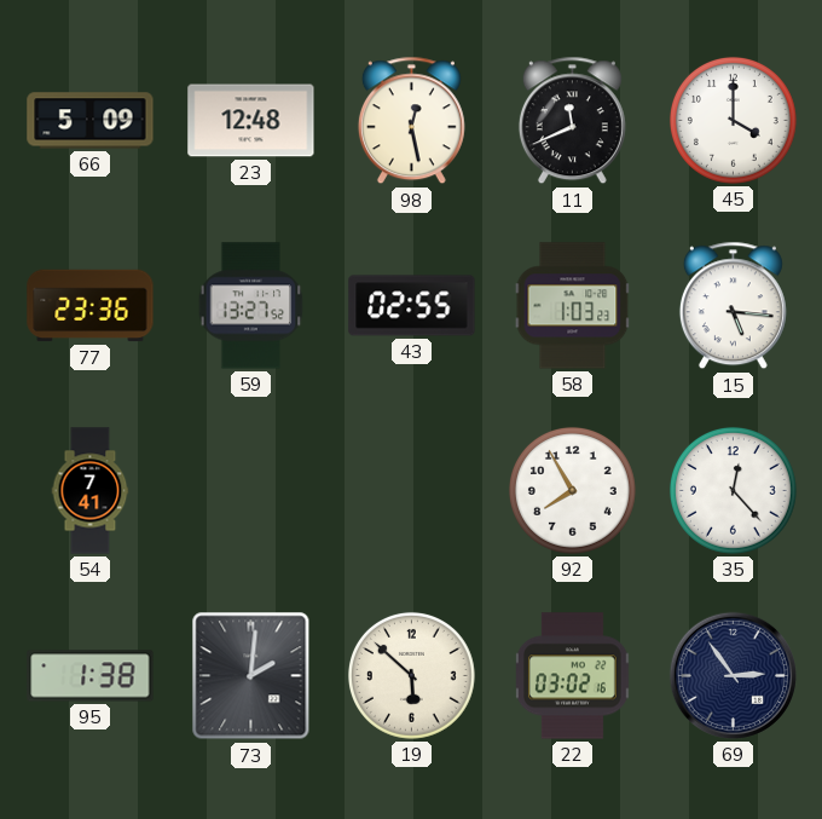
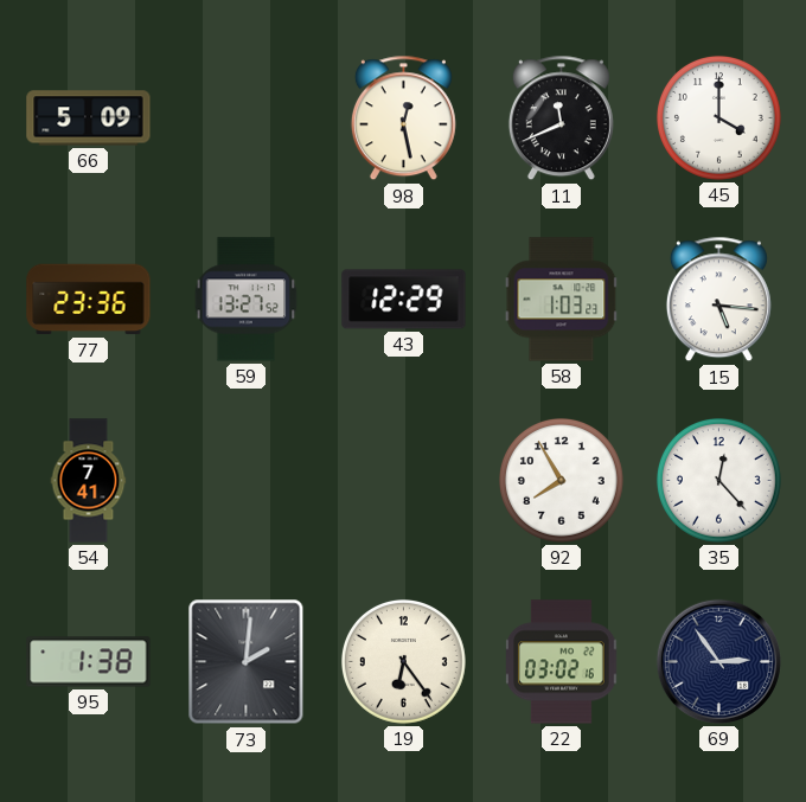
23: 12:48 -> none (251, 121)
43: 02:55 -> 12:29 (404, 300)
19: 5:52 -> 6:24 (403, 661)
